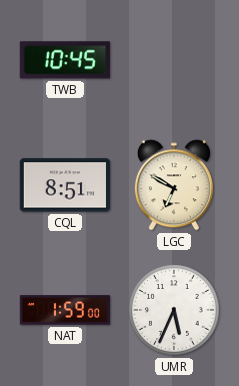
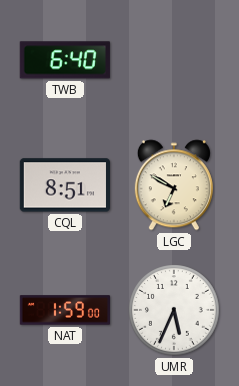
TWB: 10:45 -> 6:40 (65, 60)
